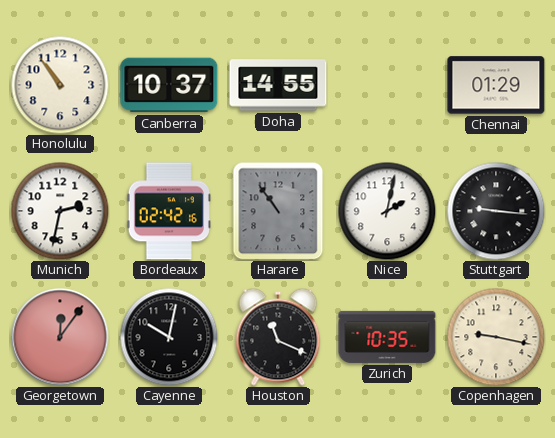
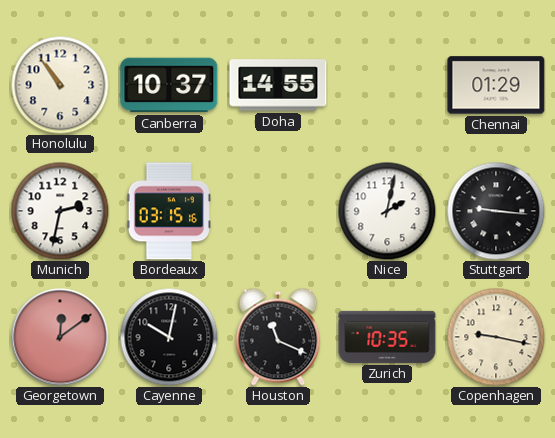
Bordeaux: 02:42 -> 03:15 (169, 211)
Harare: 10:54 -> none (278, 211)
Georgetown: 12:06 -> 12:09 (60, 337)
